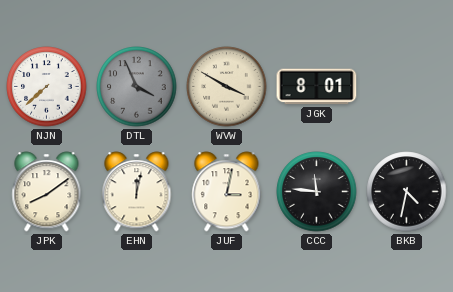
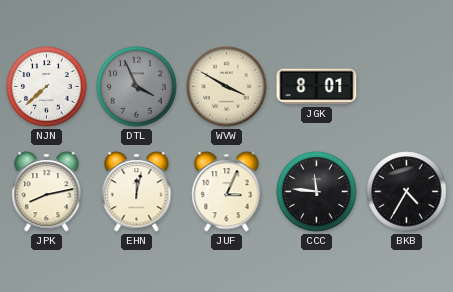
JPK: 8:09 -> 8:13 (47, 192)
JUF: 3:02 -> 3:04 (227, 192)
BKB: 4:32 -> 4:35 (407, 192)
